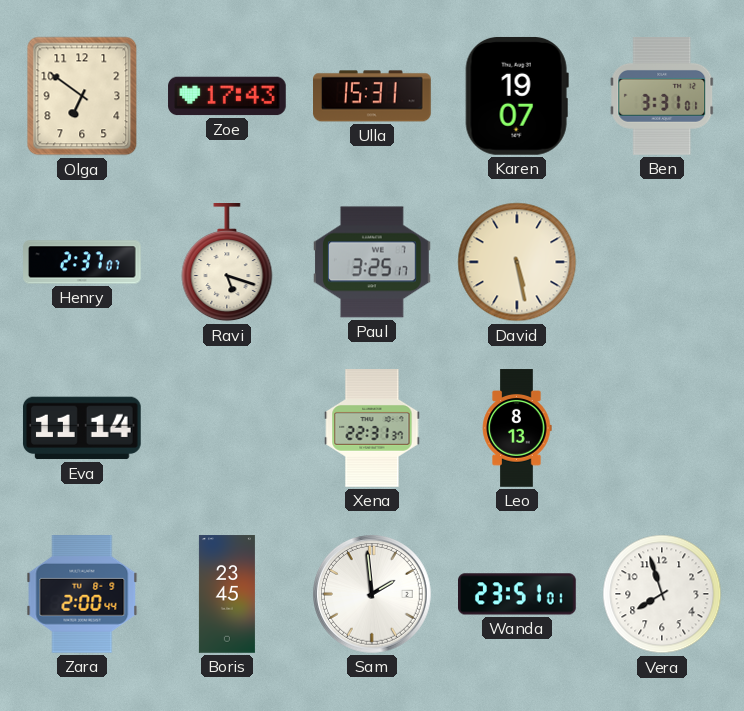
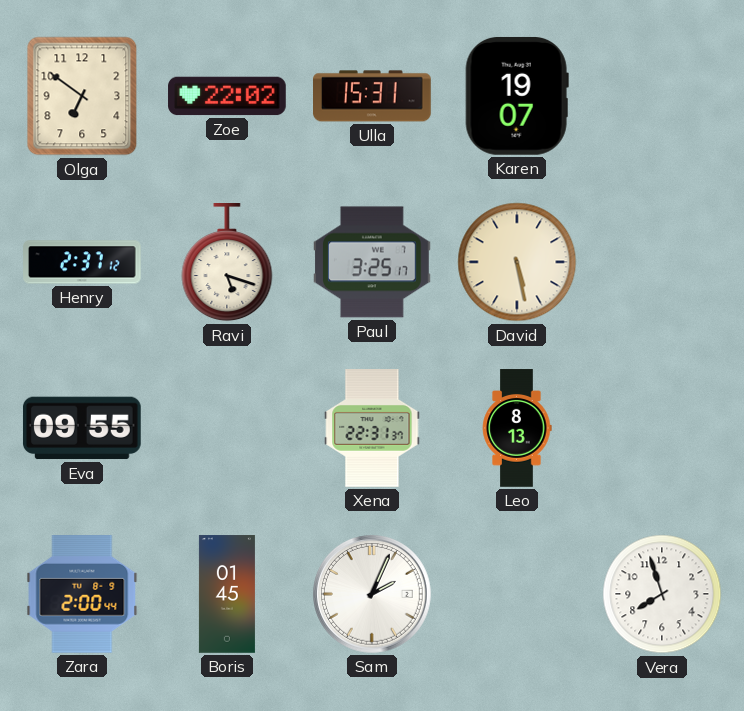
Zoe: 17:43 -> 22:02 (227, 96)
Ben: 3:31 -> none (662, 97)
Henry: 2:37:07 -> 2:37:12 (82, 262)
Eva: 11:14 -> 09:55 (82, 428)
Boris: 23:45 -> 01:45 (227, 594)
Sam: 1:59 -> 2:04 (373, 595)
Wanda: 23:51 -> none (517, 594)
